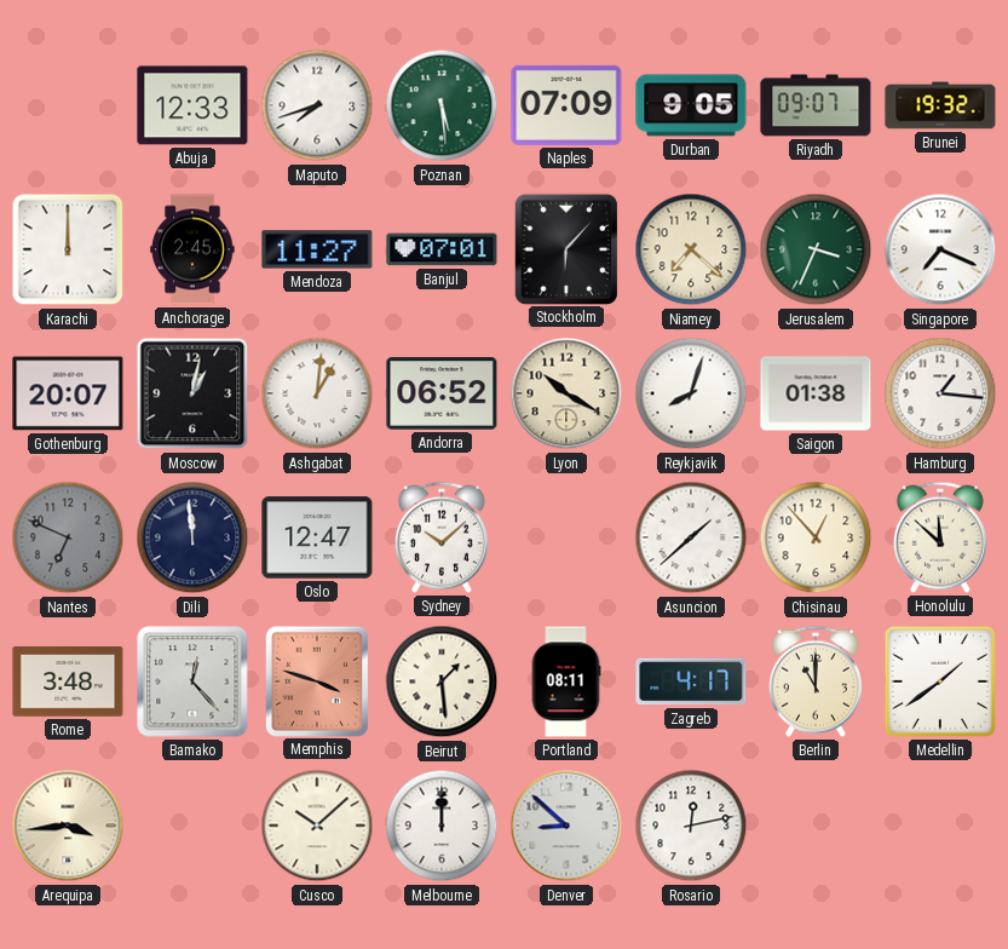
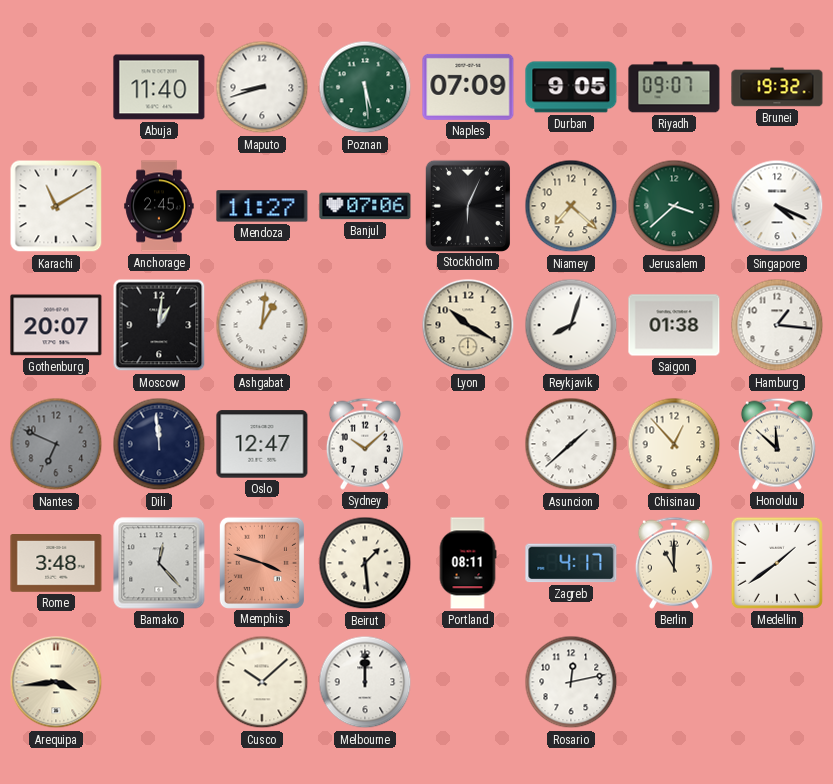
Abuja: 12:33 -> 11:40 (159, 87)
Maputo: 7:42 -> 8:42 (262, 87)
Karachi: 12:00 -> 11:10 (56, 206)
Banjul: 07:01 -> 07:06 (365, 206)
Stockholm: 6:07 -> 6:04 (468, 205)
Jerusalem: 3:34 -> 3:38 (674, 206)
Singapore: 7:19 -> 4:19 (777, 206)
Moscow: 1:02 -> 1:01 (159, 325)
Andorra: 06:52 -> none (442, 393)
Denver: 8:52 -> none (566, 826)
